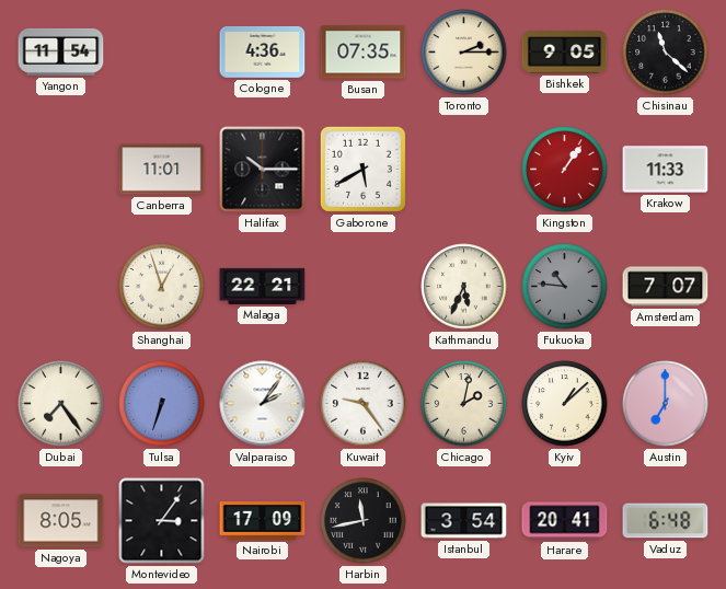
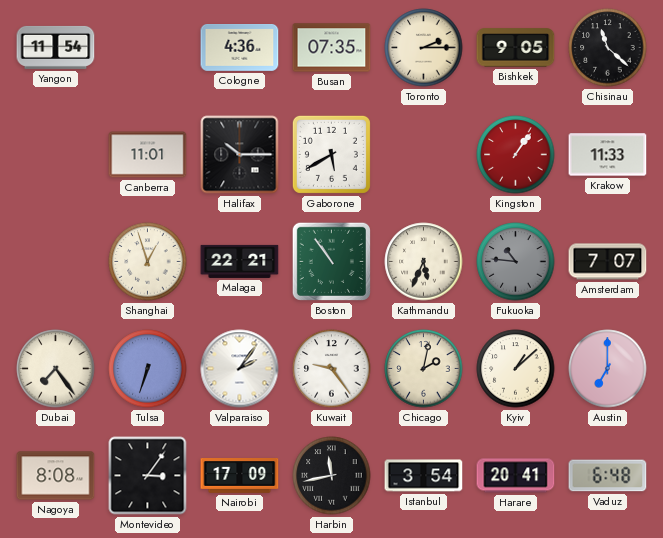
Boston: none -> 10:54 (331, 261)
Nagoya: 8:05 -> 8:08 (56, 476)
